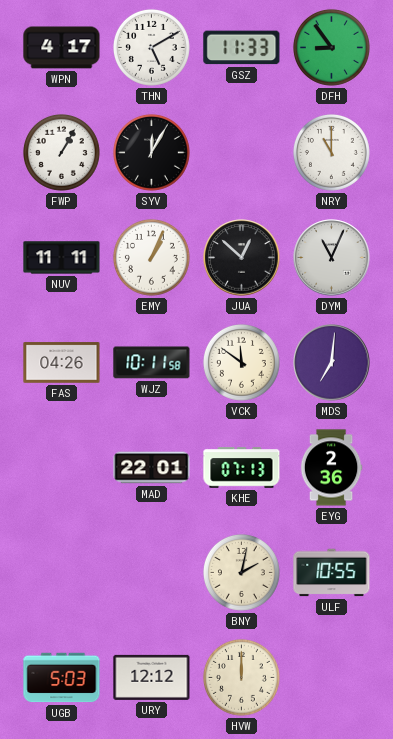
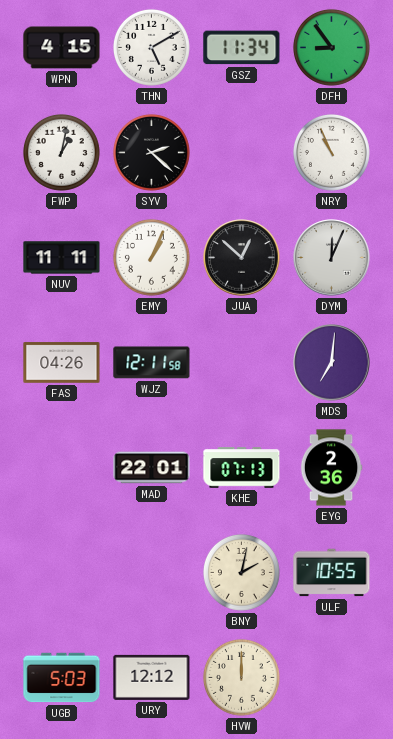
WPN: 4:17 -> 4:15 (62, 48)
GSZ: 11:33 -> 11:34 (242, 48)
FWP: 1:05 -> 1:02 (61, 152)
SYV: 12:05 -> 2:22 (151, 152)
NRY: 11:00 -> 10:56 (331, 152)
DYM: 11:04 -> 12:04 (332, 258)
WJZ: 10:11 -> 12:11 (152, 363)
VCK: 11:51 -> none (241, 362)
